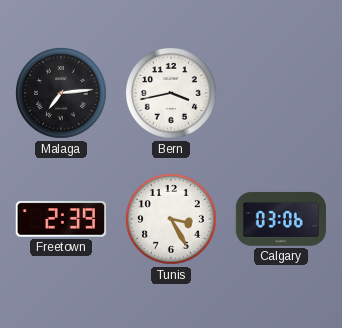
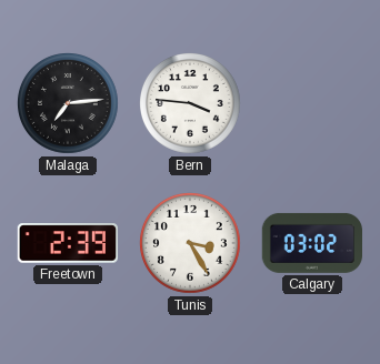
Bern: 3:43 -> 3:46 (191, 104)
Calgary: 03:06 -> 03:02 (311, 243)
